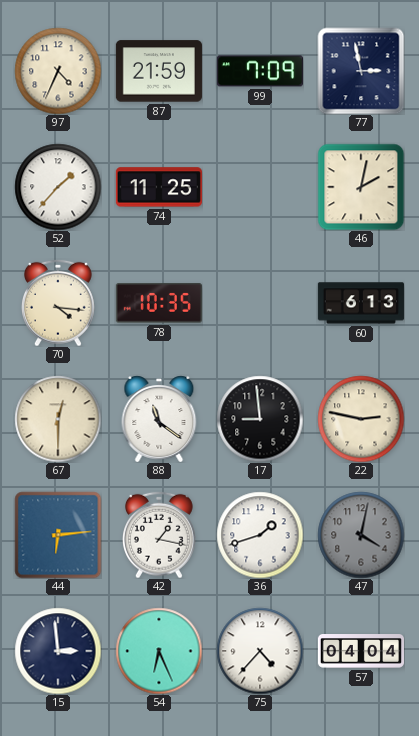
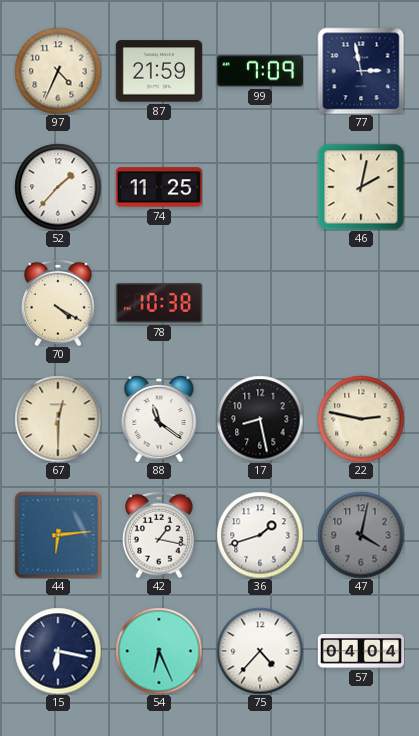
70: 4:16 -> 4:20 (59, 303)
78: 10:35 -> 10:38 (159, 303)
60: 6:13 -> none (361, 303)
17: 8:59 -> 8:28 (260, 419)
15: 2:59 -> 6:17 (58, 651)
